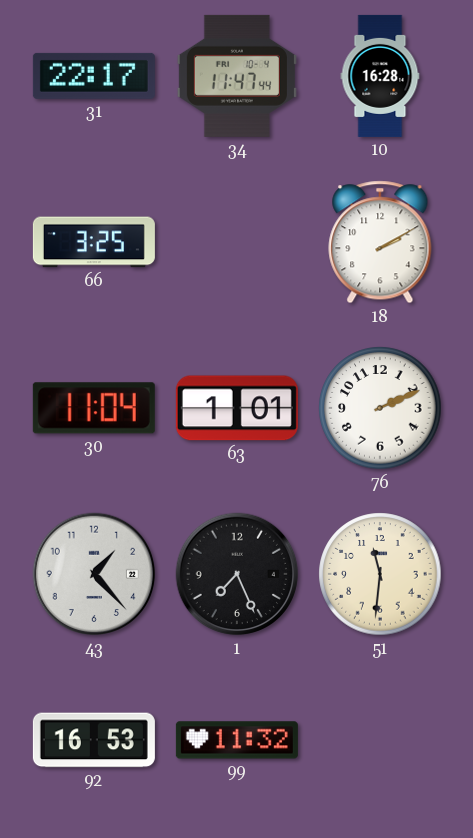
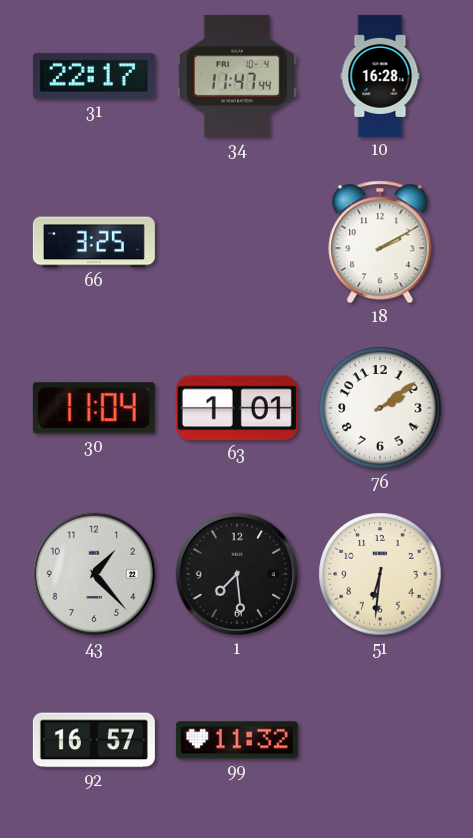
76: 2:11 -> 2:09 (380, 408)
1: 7:26 -> 7:29 (237, 574)
51: 11:31 -> 6:31 (380, 574)
92: 16:53 -> 16:57 (94, 740)
